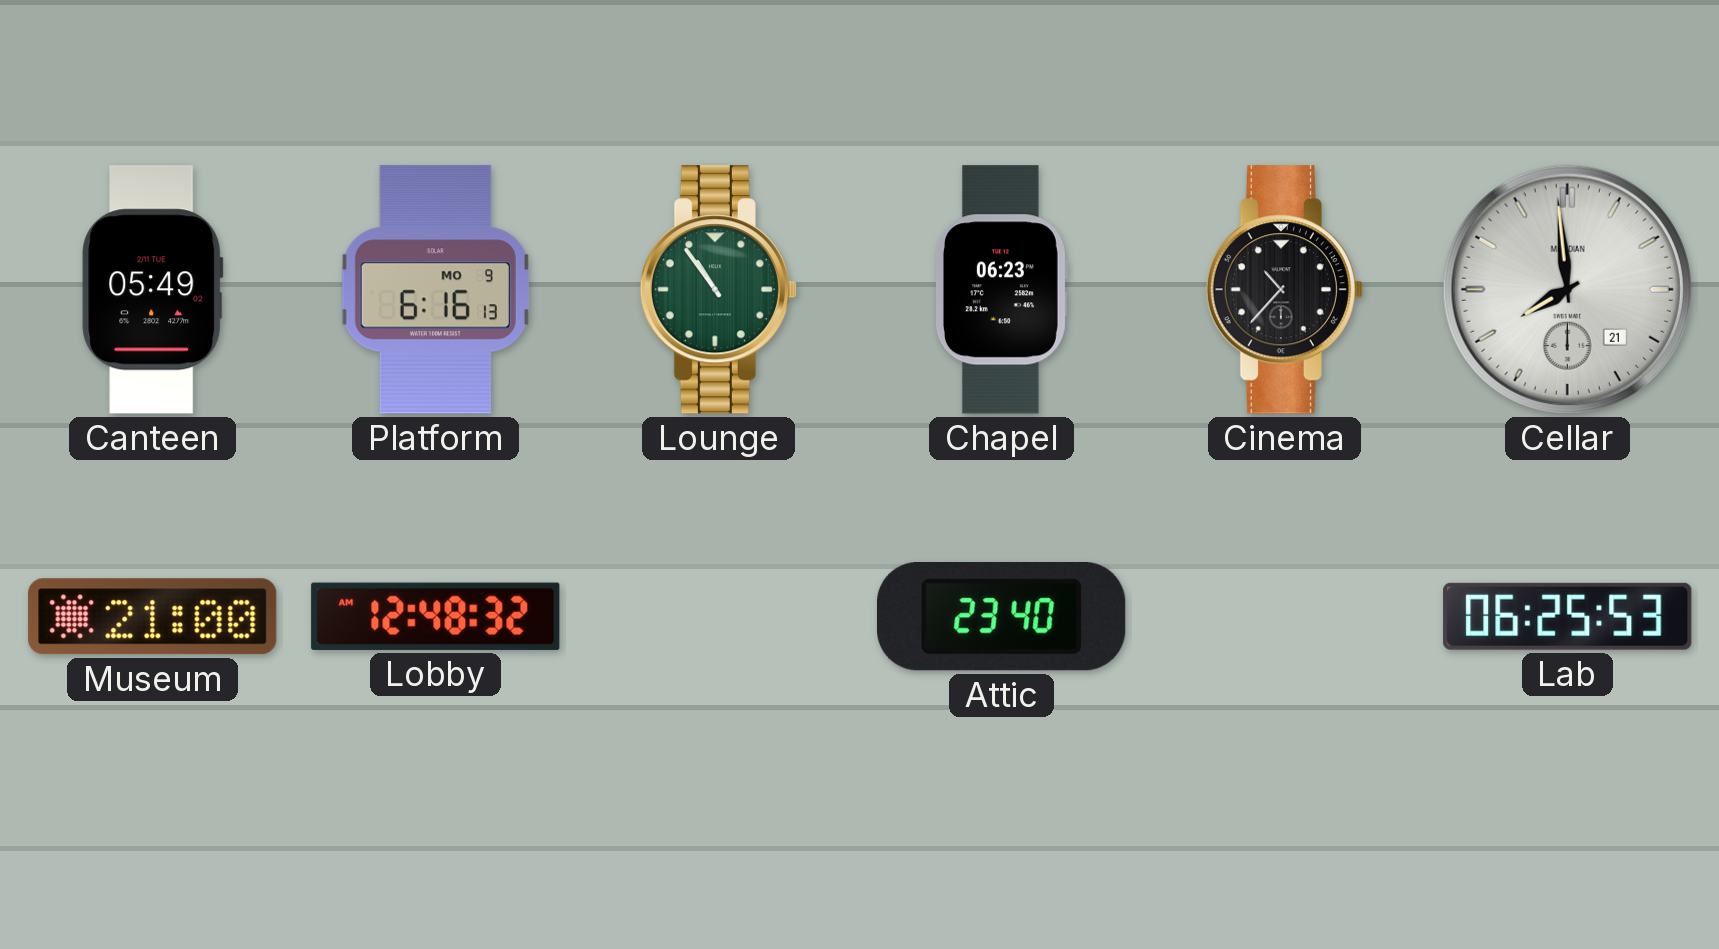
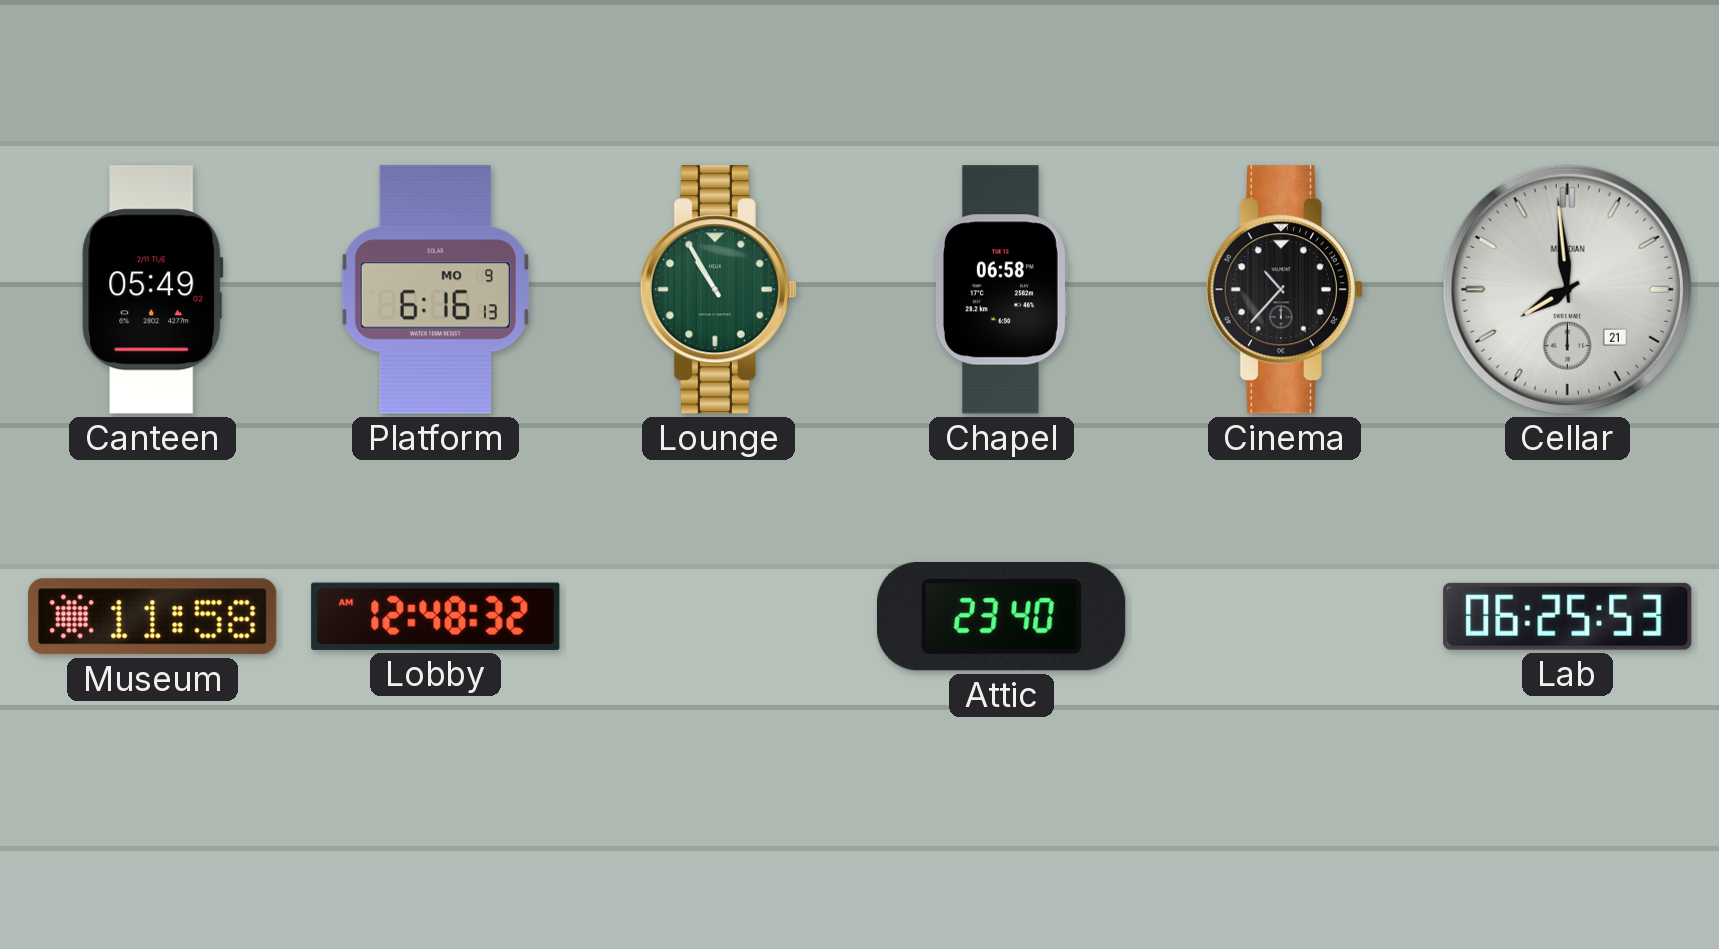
Lounge: 10:54 -> 10:55 (718, 290)
Chapel: 06:23 -> 06:58 (1001, 290)
Museum: 21:00 -> 11:58 (153, 617)
